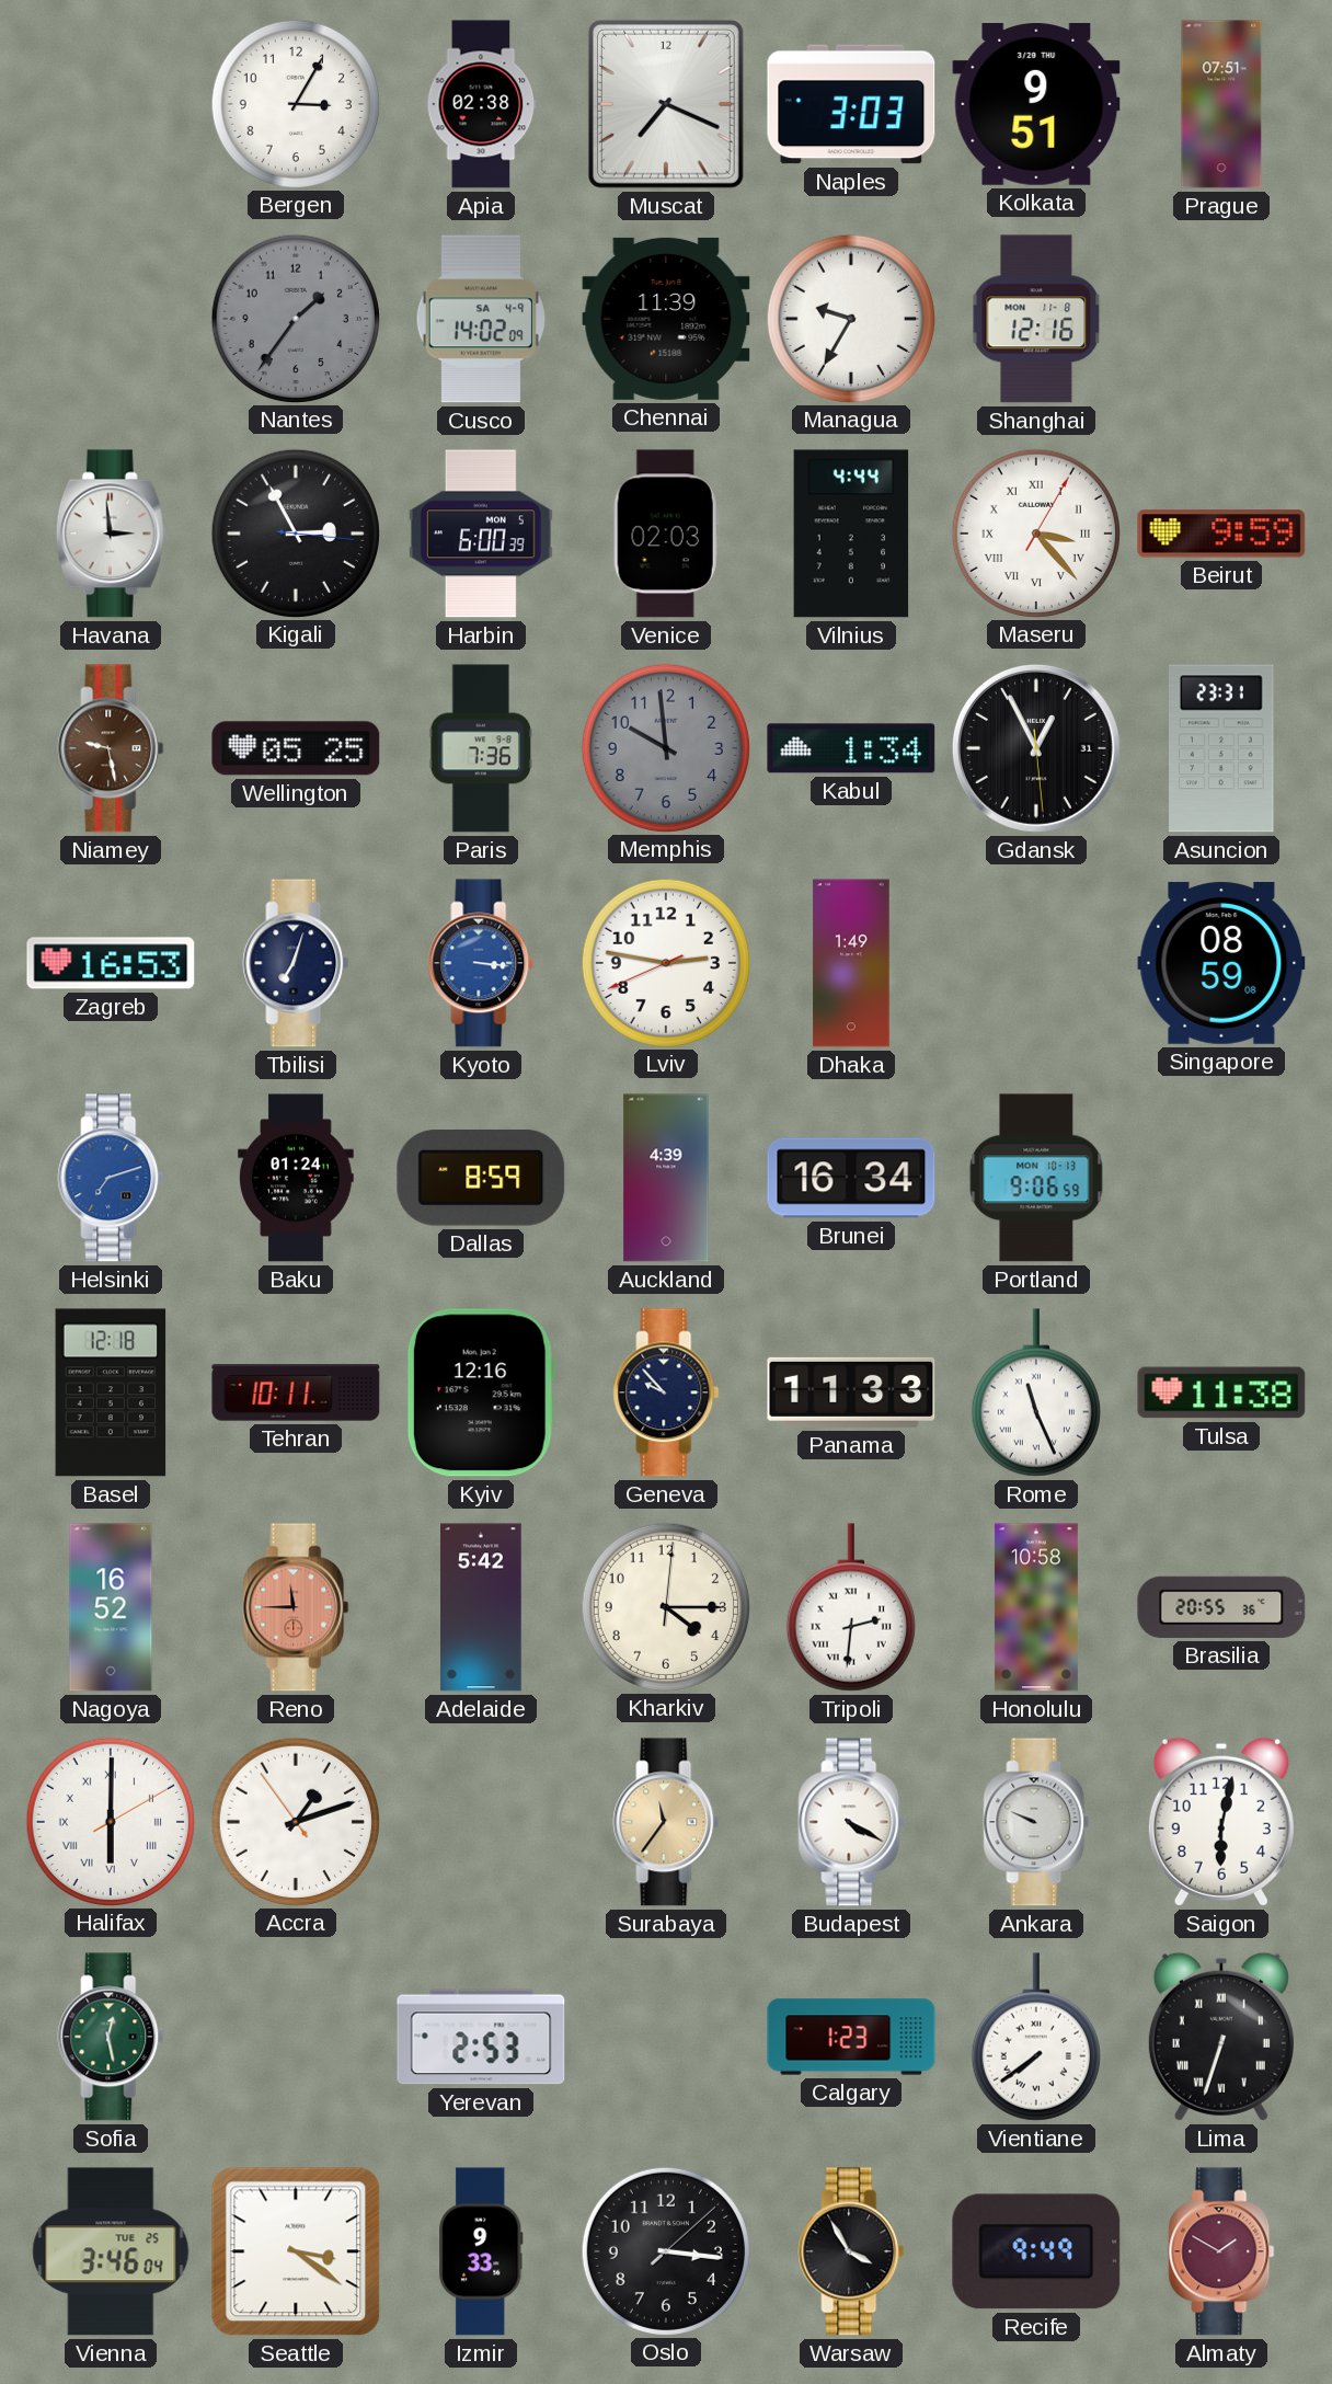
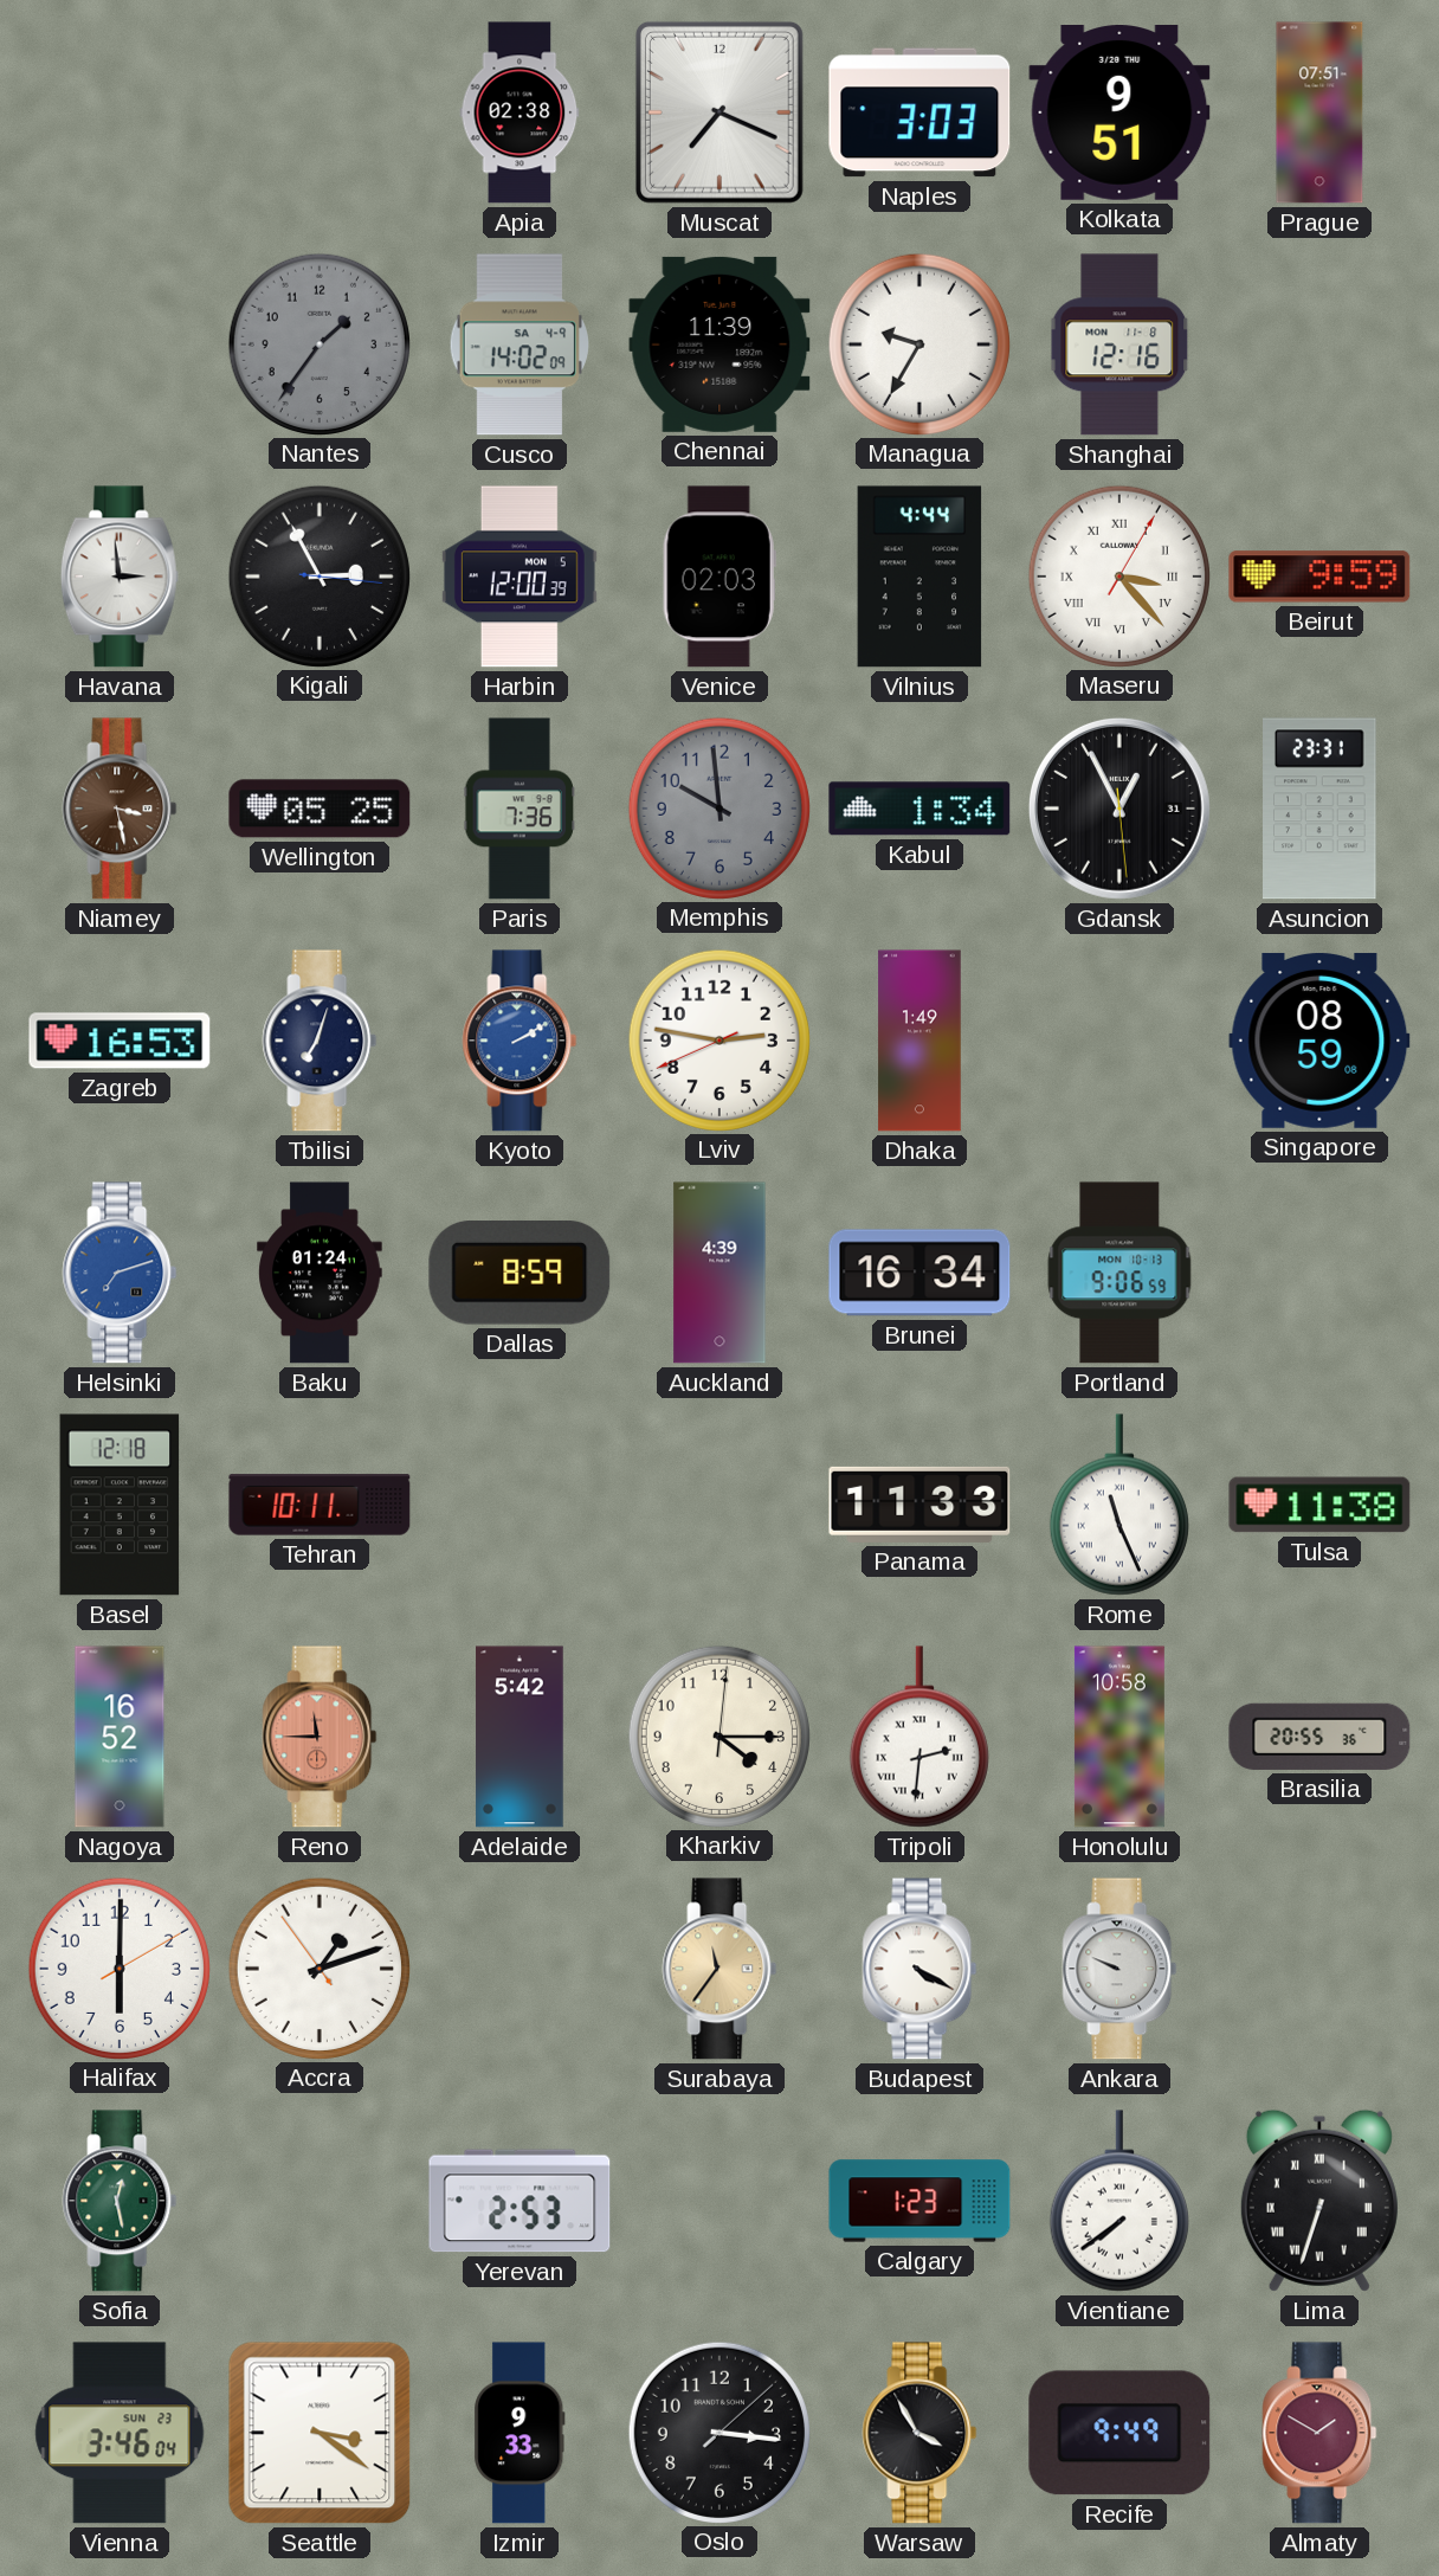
Bergen: 3:05 -> none (295, 103)
Harbin: 6:00 -> 12:00 (520, 577)
Niamey: 9:28 -> 3:28 (120, 809)
Kyoto: 3:16 -> 2:10 (520, 1041)
Kyiv: 12:16 -> none (481, 1392)
Geneva: 9:53 -> none (666, 1392)
Halifax numerals: Roman -> Arabic (118, 1968)
Saigon: 6:02 -> none (1221, 1822)
Vienna date: TUE 25 -> SUN 23 (120, 2433)
